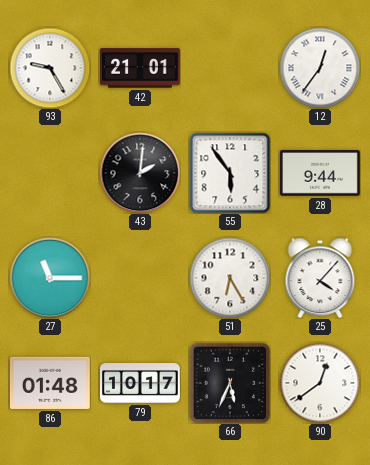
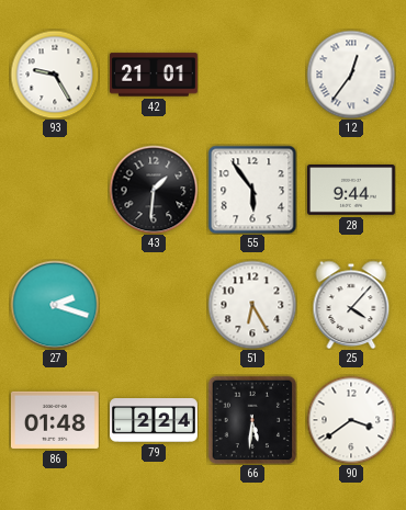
43: 2:01 -> 1:31 (154, 190)
27: 11:15 -> 2:18 (55, 305)
79: 10:17 -> 2:24 (155, 421)
66: 5:34 -> 5:31 (252, 420)
90: 12:39 -> 3:39 (351, 420)
